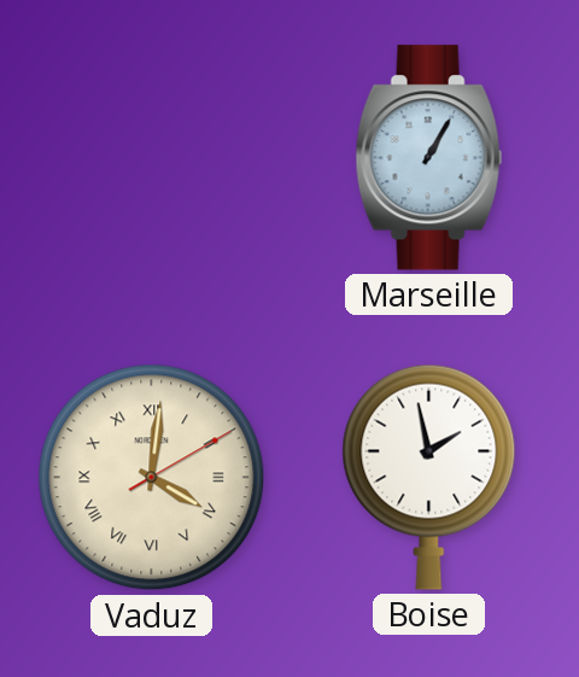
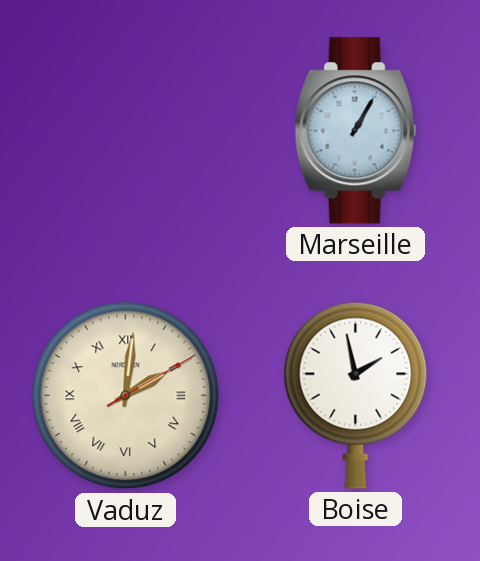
Vaduz: 4:01 -> 2:01 (126, 396)
